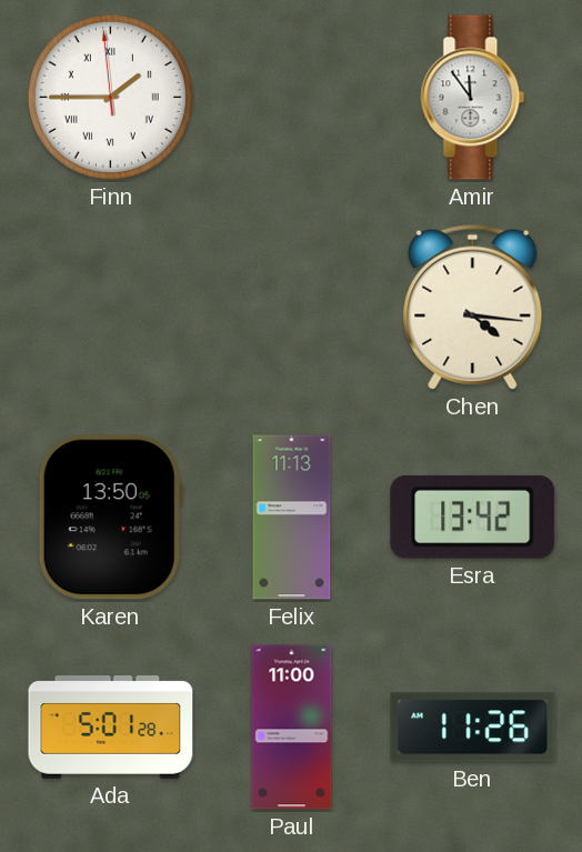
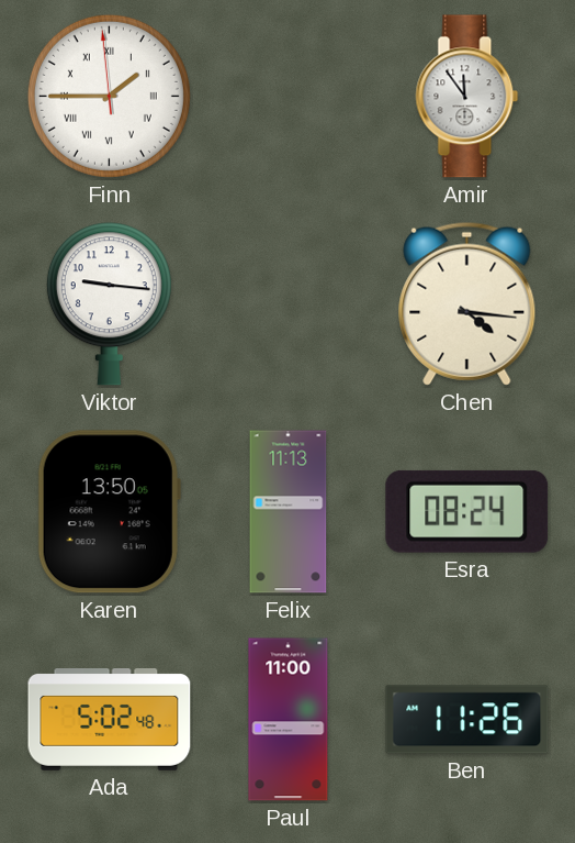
Viktor: none -> 9:16 (109, 304)
Esra: 13:42 -> 08:24 (467, 511)
Ada: 5:01 -> 5:02 (110, 720)
